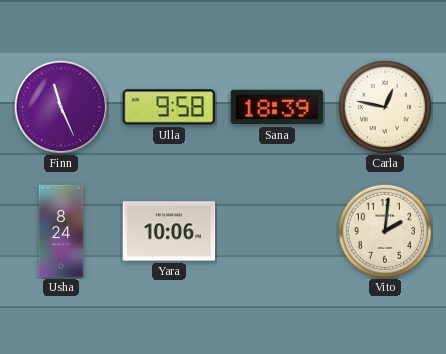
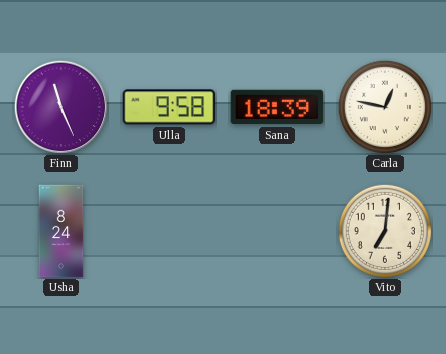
Yara: 10:06 -> none (169, 231)
Vito: 2:01 -> 7:01 (385, 231)
